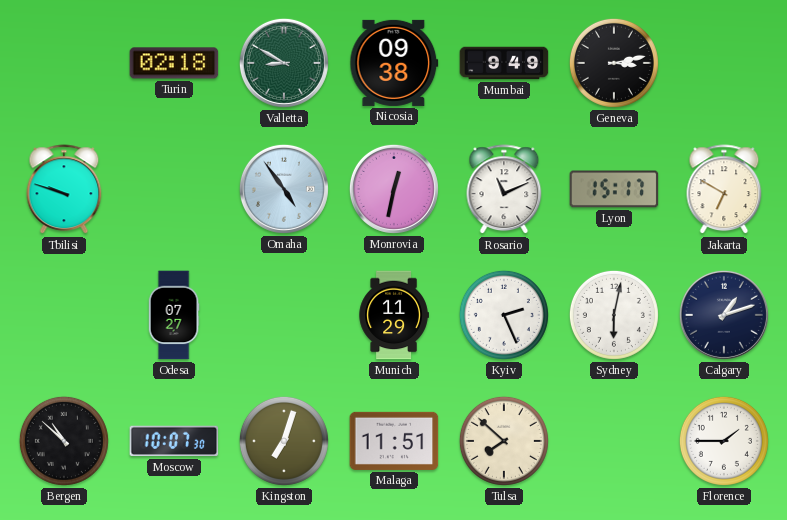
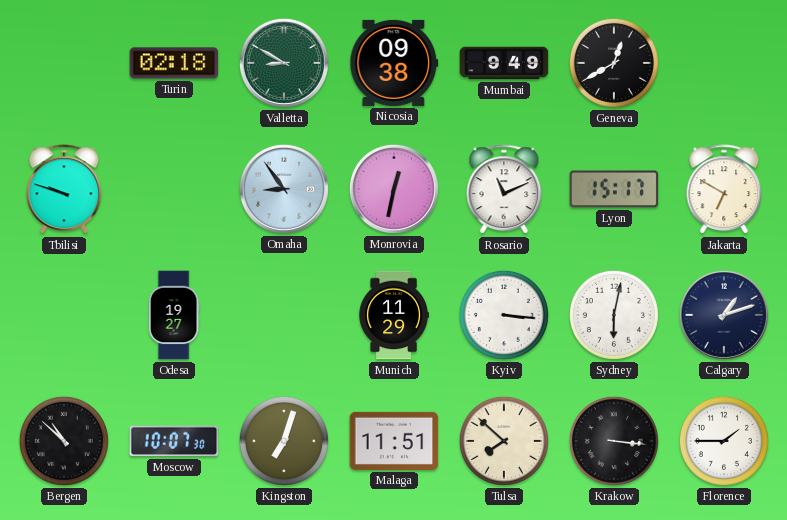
Geneva: 3:13 -> 12:40 (614, 63)
Omaha: 4:54 -> 8:54 (284, 189)
Odesa: 07:27 -> 19:27 (174, 315)
Kyiv: 2:26 -> 3:16 (504, 315)
Krakow: none -> 3:16 (614, 441)
